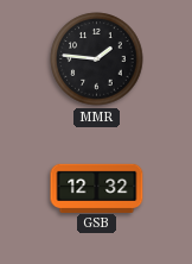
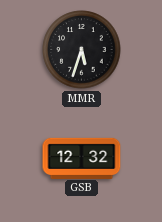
MMR: 1:46 -> 5:33 (82, 50)
